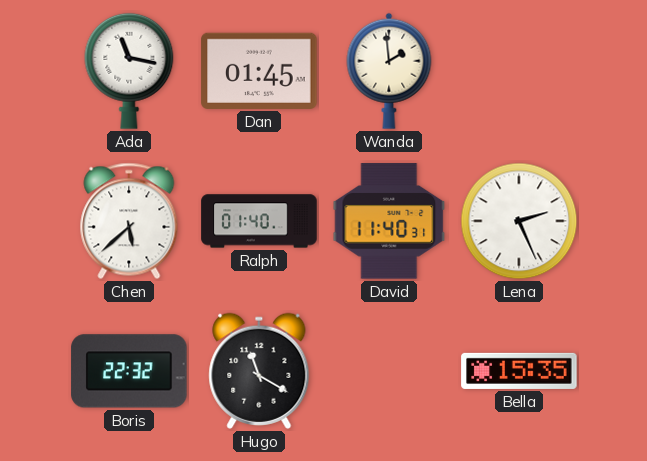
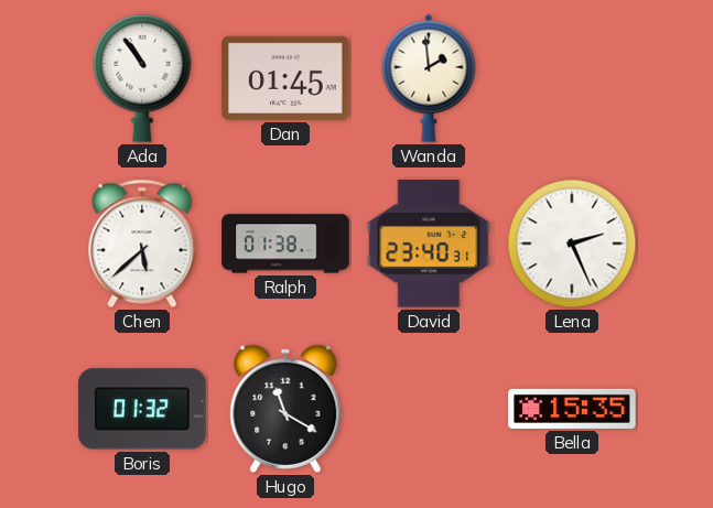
Ada: 11:17 -> 10:54 (142, 78)
Ralph: 01:40 -> 01:38 (285, 244)
David: 11:40 -> 23:40 (429, 244)
Boris: 22:32 -> 01:32 (142, 409)
